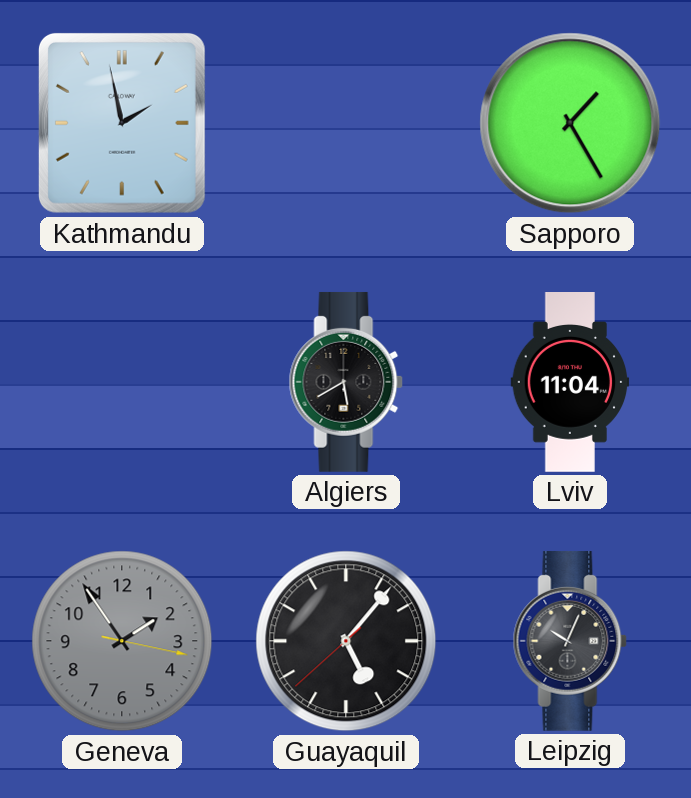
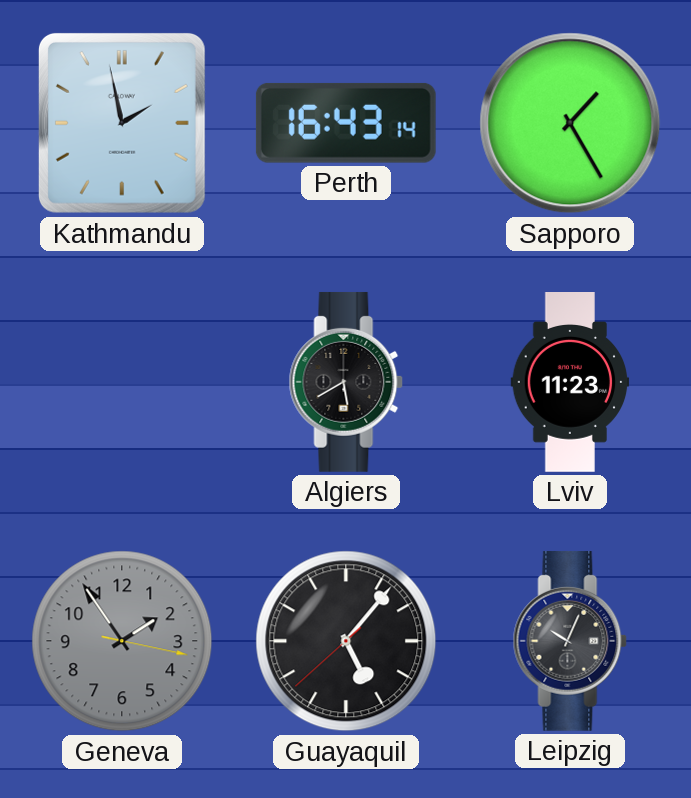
Perth: none -> 16:43 (346, 123)
Lviv: 11:04 -> 11:23 (570, 383)
